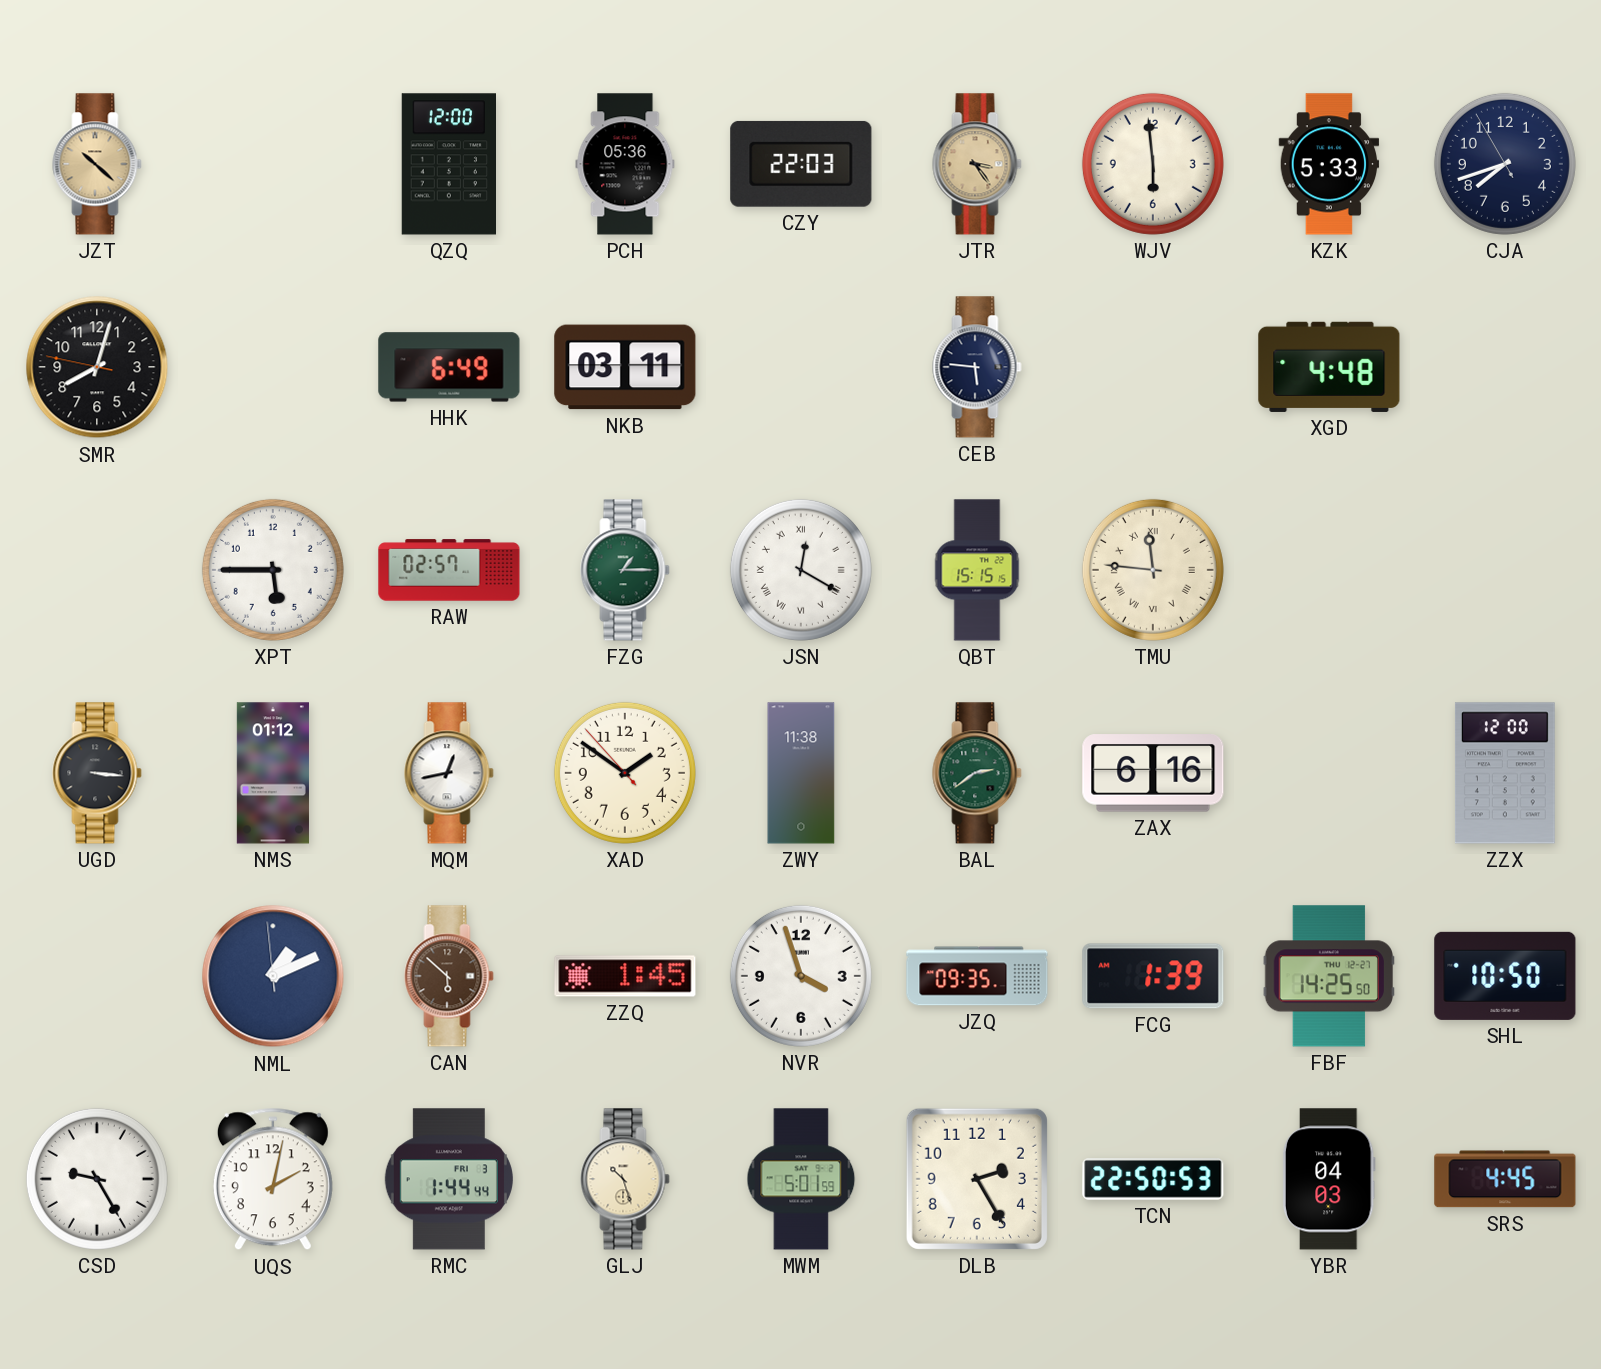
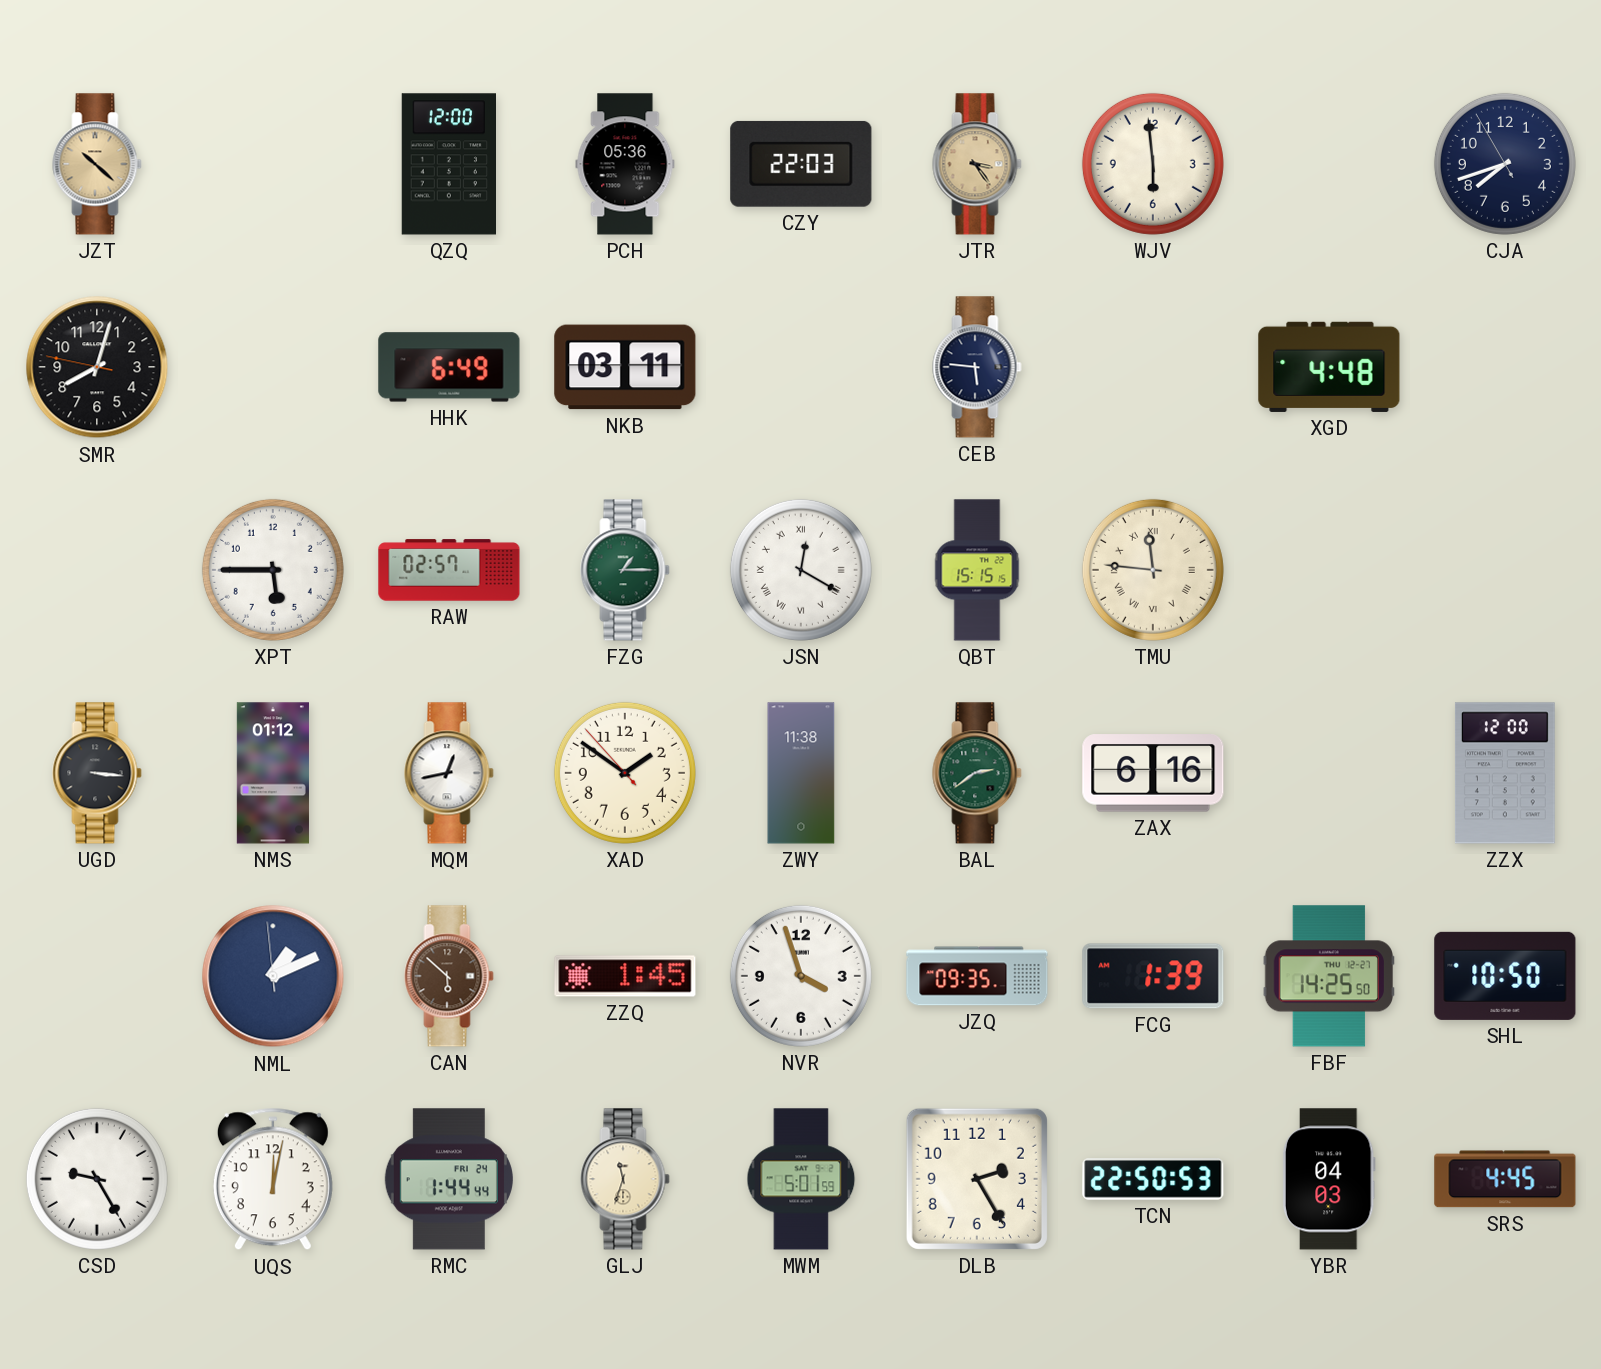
KZK: 5:33 -> none (1329, 164)
UQS: 2:02 -> 12:02 (273, 1179)
RMC date: FRI 3 -> FRI 24 (449, 1179)
GLJ: 10:27 -> 11:33 (625, 1179)
